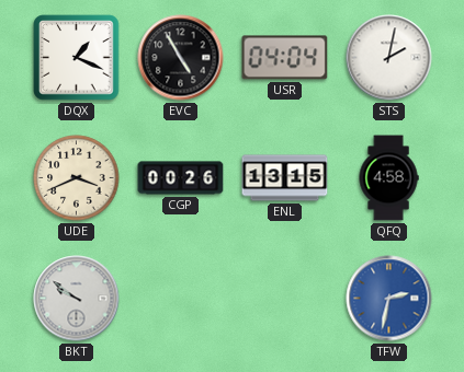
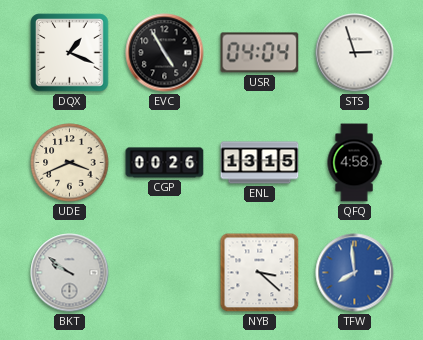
STS: 2:02 -> 2:57 (355, 53)
NYB: none -> 3:22 (260, 273)
TFW: 2:32 -> 7:59 (355, 273)
